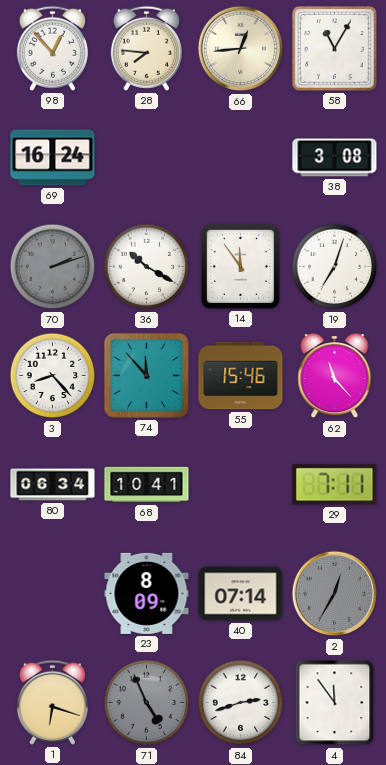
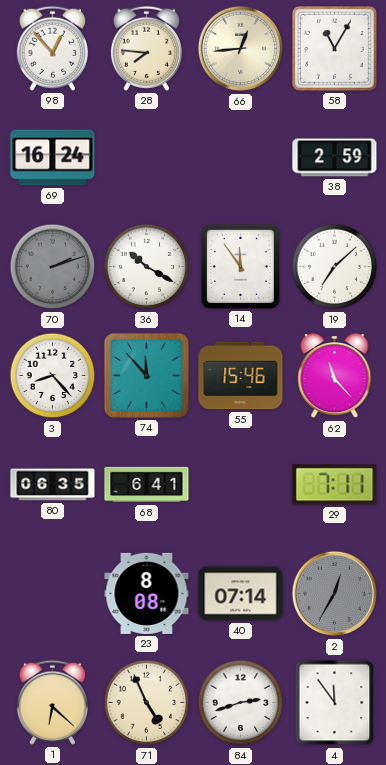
38: 3:08 -> 2:59 (335, 158)
19: 7:03 -> 7:08 (335, 267)
80: 06:34 -> 06:35 (53, 485)
68: 10:41 -> 6:41 (147, 485)
23: 8:09 -> 8:08 (147, 593)
1: 6:18 -> 6:22 (52, 702)
71 dial: grey -> cream (147, 703)
